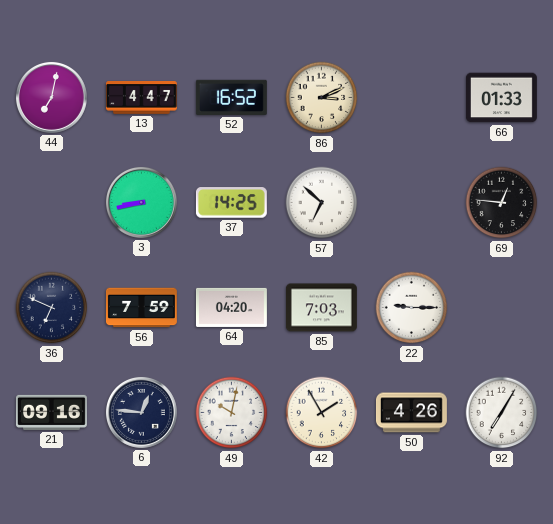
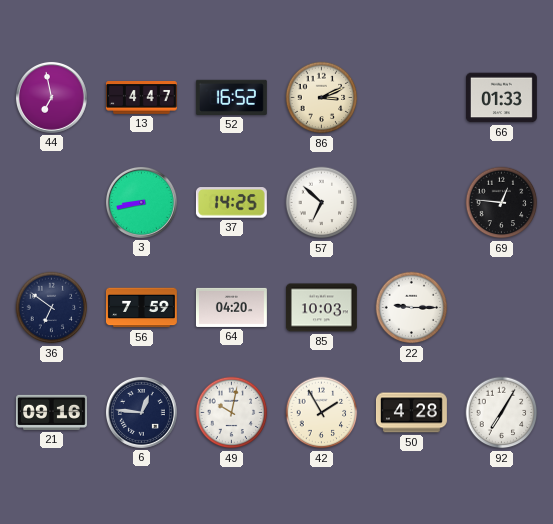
44: 7:02 -> 6:58 (51, 97)
36: 6:49 -> 6:51 (52, 308)
85: 7:03 -> 10:03 (321, 308)
50: 4:26 -> 4:28 (411, 413)
